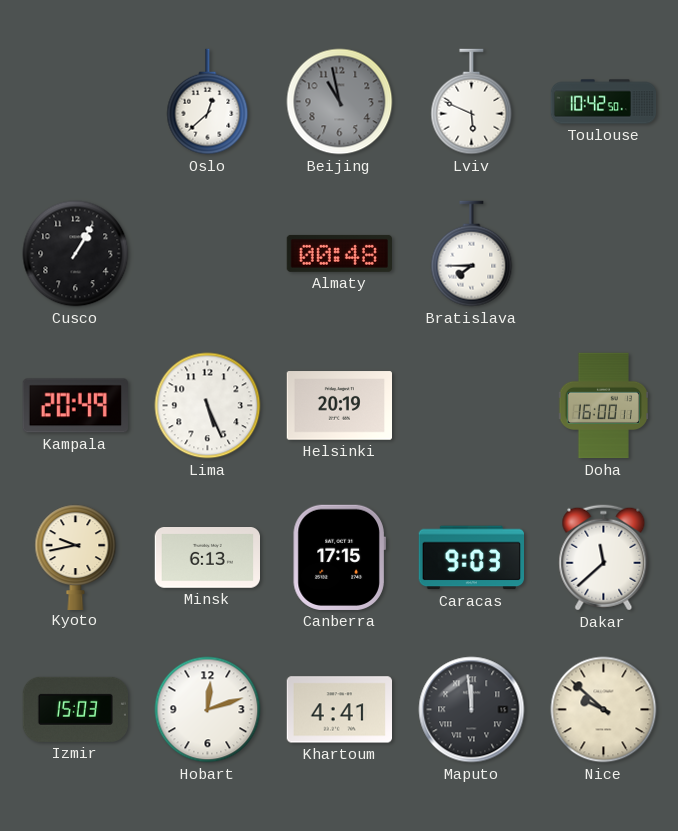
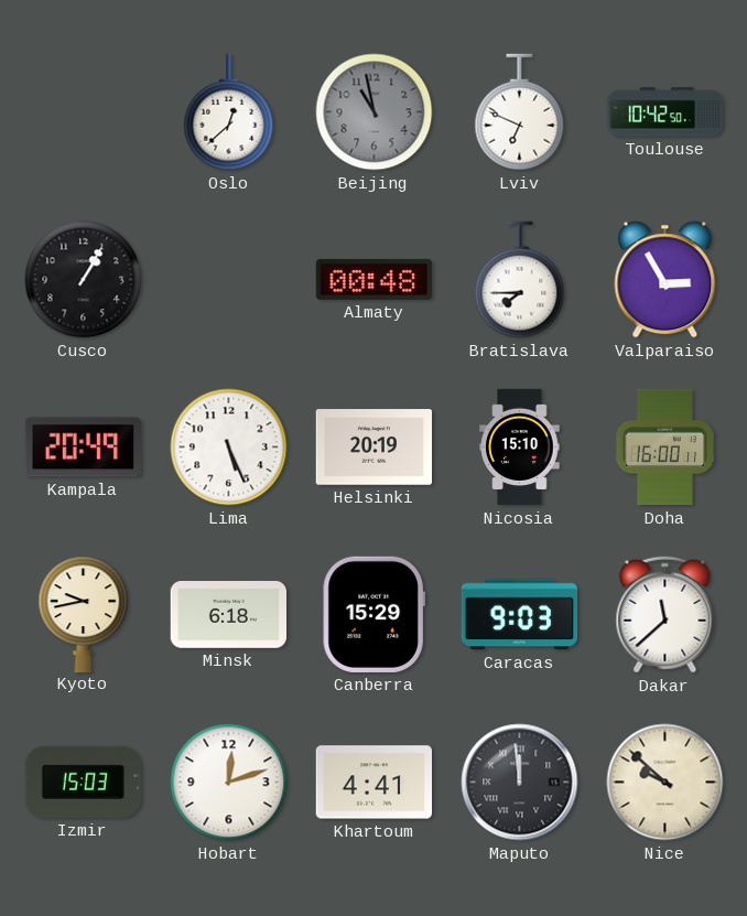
Lviv: 5:49 -> 6:49 (520, 112)
Valparaiso: none -> 2:55 (665, 280)
Nicosia: none -> 15:10 (520, 448)
Minsk: 6:13 -> 6:18 (228, 615)
Canberra: 17:15 -> 15:29 (373, 614)
